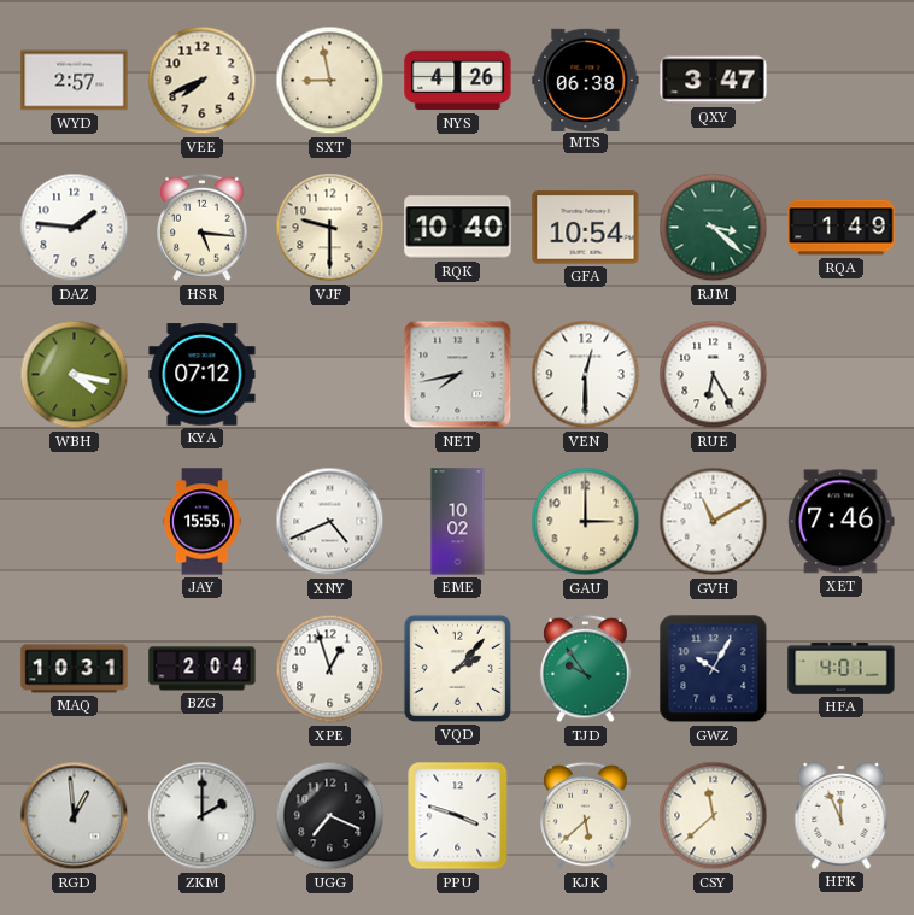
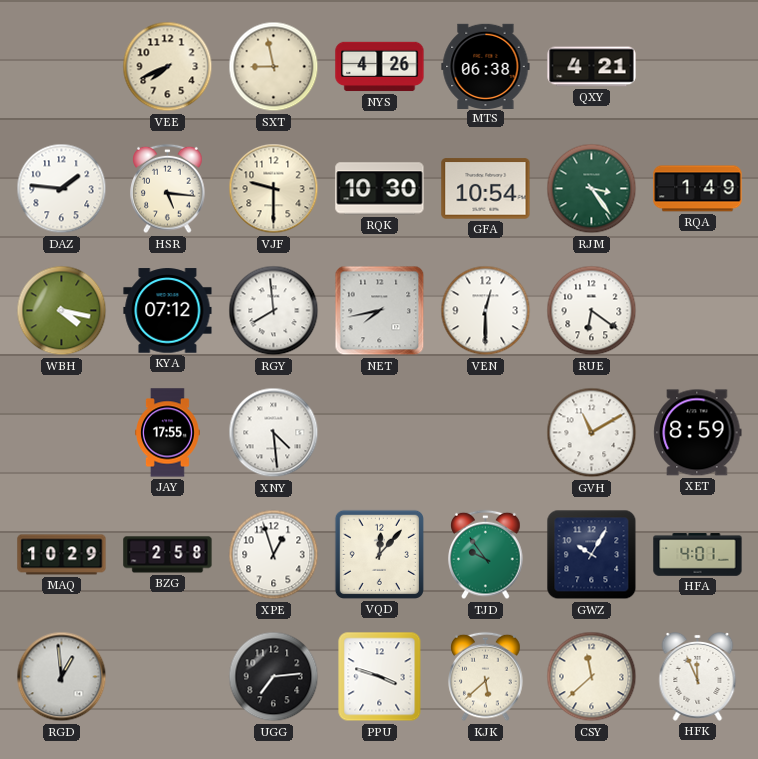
WYD: 2:57 -> none (75, 81)
QXY: 3:47 -> 4:21 (592, 67)
RQK: 10:40 -> 10:30 (380, 189)
RJM: 3:22 -> 3:24 (592, 189)
RGY: none -> 7:59 (274, 311)
RUE: 6:25 -> 6:21 (592, 311)
JAY: 15:55 -> 17:55 (168, 433)
XNY: 4:41 -> 4:29 (274, 433)
EME: 10:02 -> none (458, 522)
GAU: 3:00 -> none (586, 522)
XET: 7:46 -> 8:59 (698, 433)
MAQ: 10:31 -> 10:29 (62, 555)
BZG: 2:04 -> 2:58 (168, 555)
VQD: 2:07 -> 12:07 (379, 554)
ZKM: 2:00 -> none (203, 816)
UGG: 7:19 -> 7:14 (274, 677)
